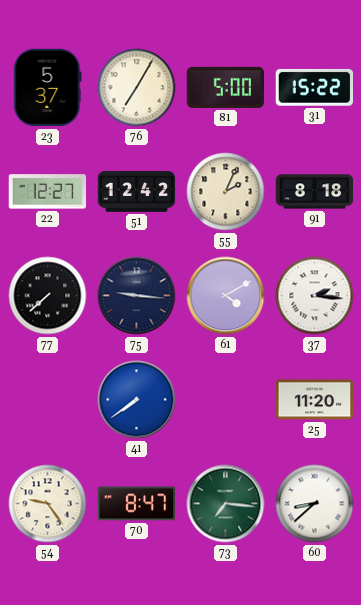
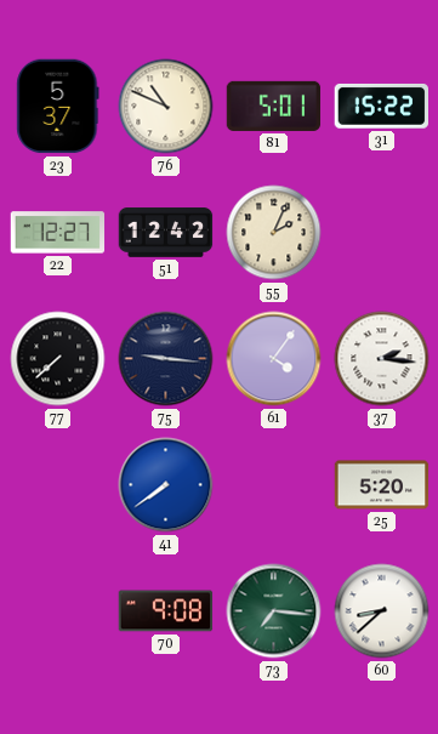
76: 7:05 -> 10:49 (166, 107)
81: 5:00 -> 5:01 (274, 106)
91: 8:18 -> none (315, 192)
61: 4:10 -> 4:06 (274, 359)
25: 11:20 -> 5:20 (382, 485)
54: 9:24 -> none (48, 504)
70: 8:47 -> 9:08 (166, 611)
